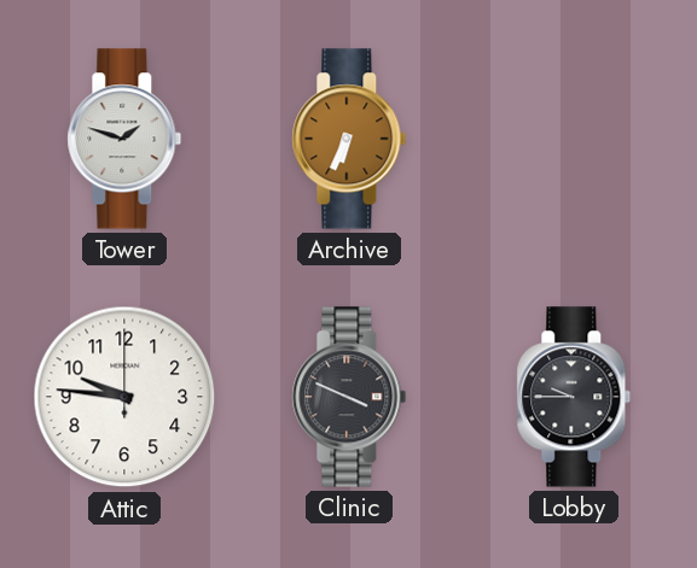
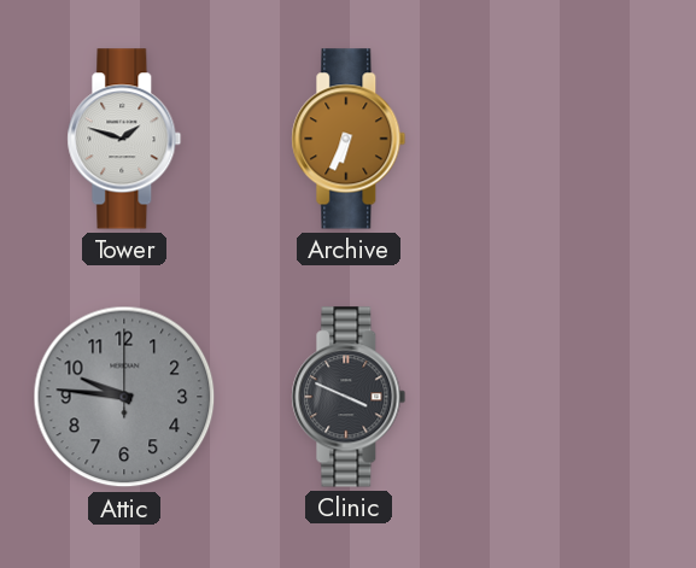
Attic dial: white -> grey (124, 397)
Lobby: 9:45 -> none (574, 397)
